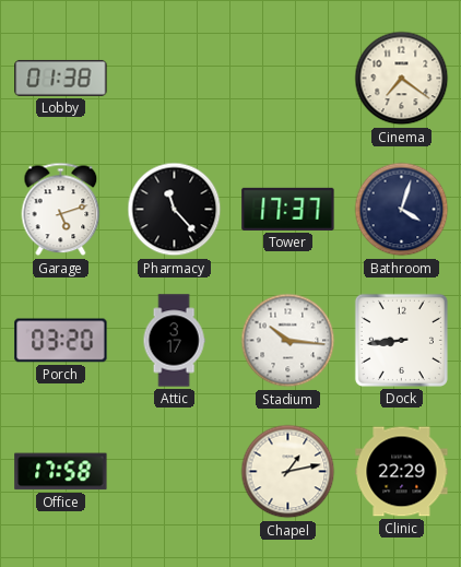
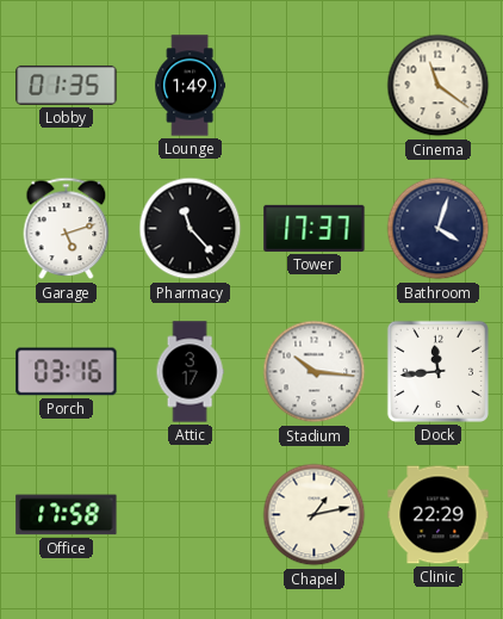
Lobby: 01:38 -> 01:35 (67, 85)
Lounge: none -> 1:49 (191, 86)
Cinema: 7:21 -> 11:21 (439, 86)
Porch: 03:20 -> 03:16 (67, 372)
Dock: 8:44 -> 11:44 (437, 371)
